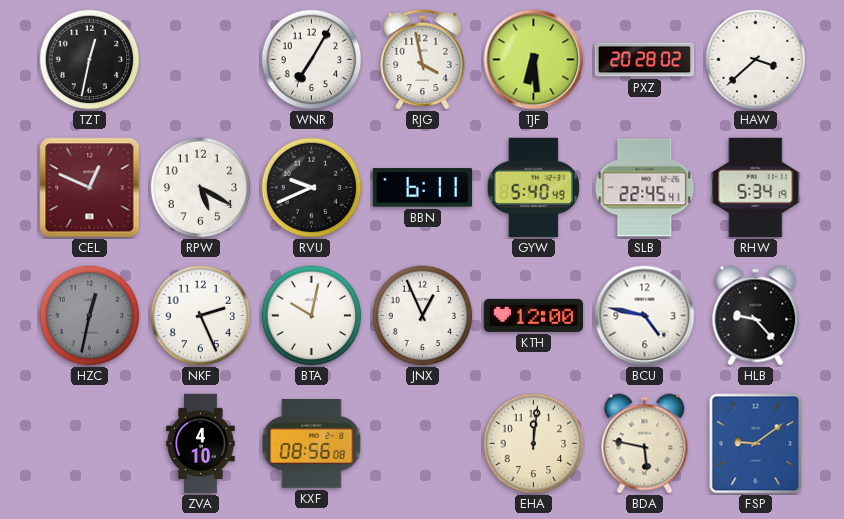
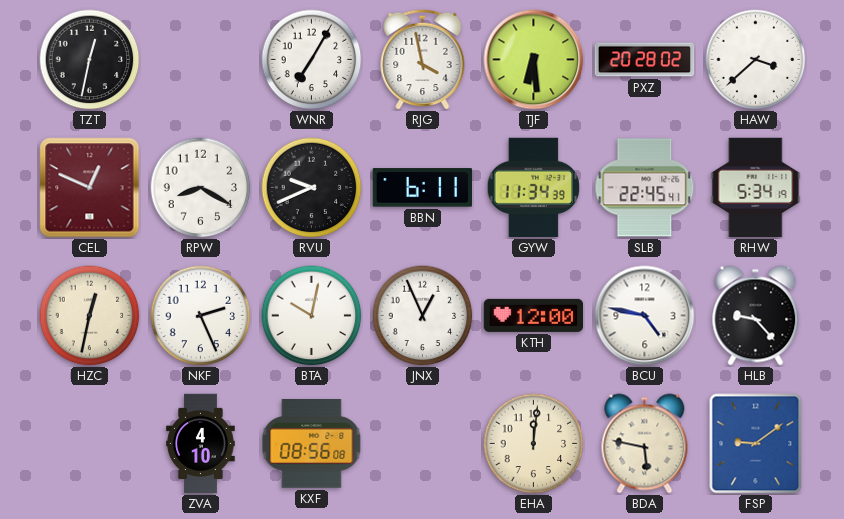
RPW: 5:20 -> 8:20 (201, 188)
GYW: 5:40 -> 11:34 (533, 188)
HZC dial: grey -> cream (90, 316)
